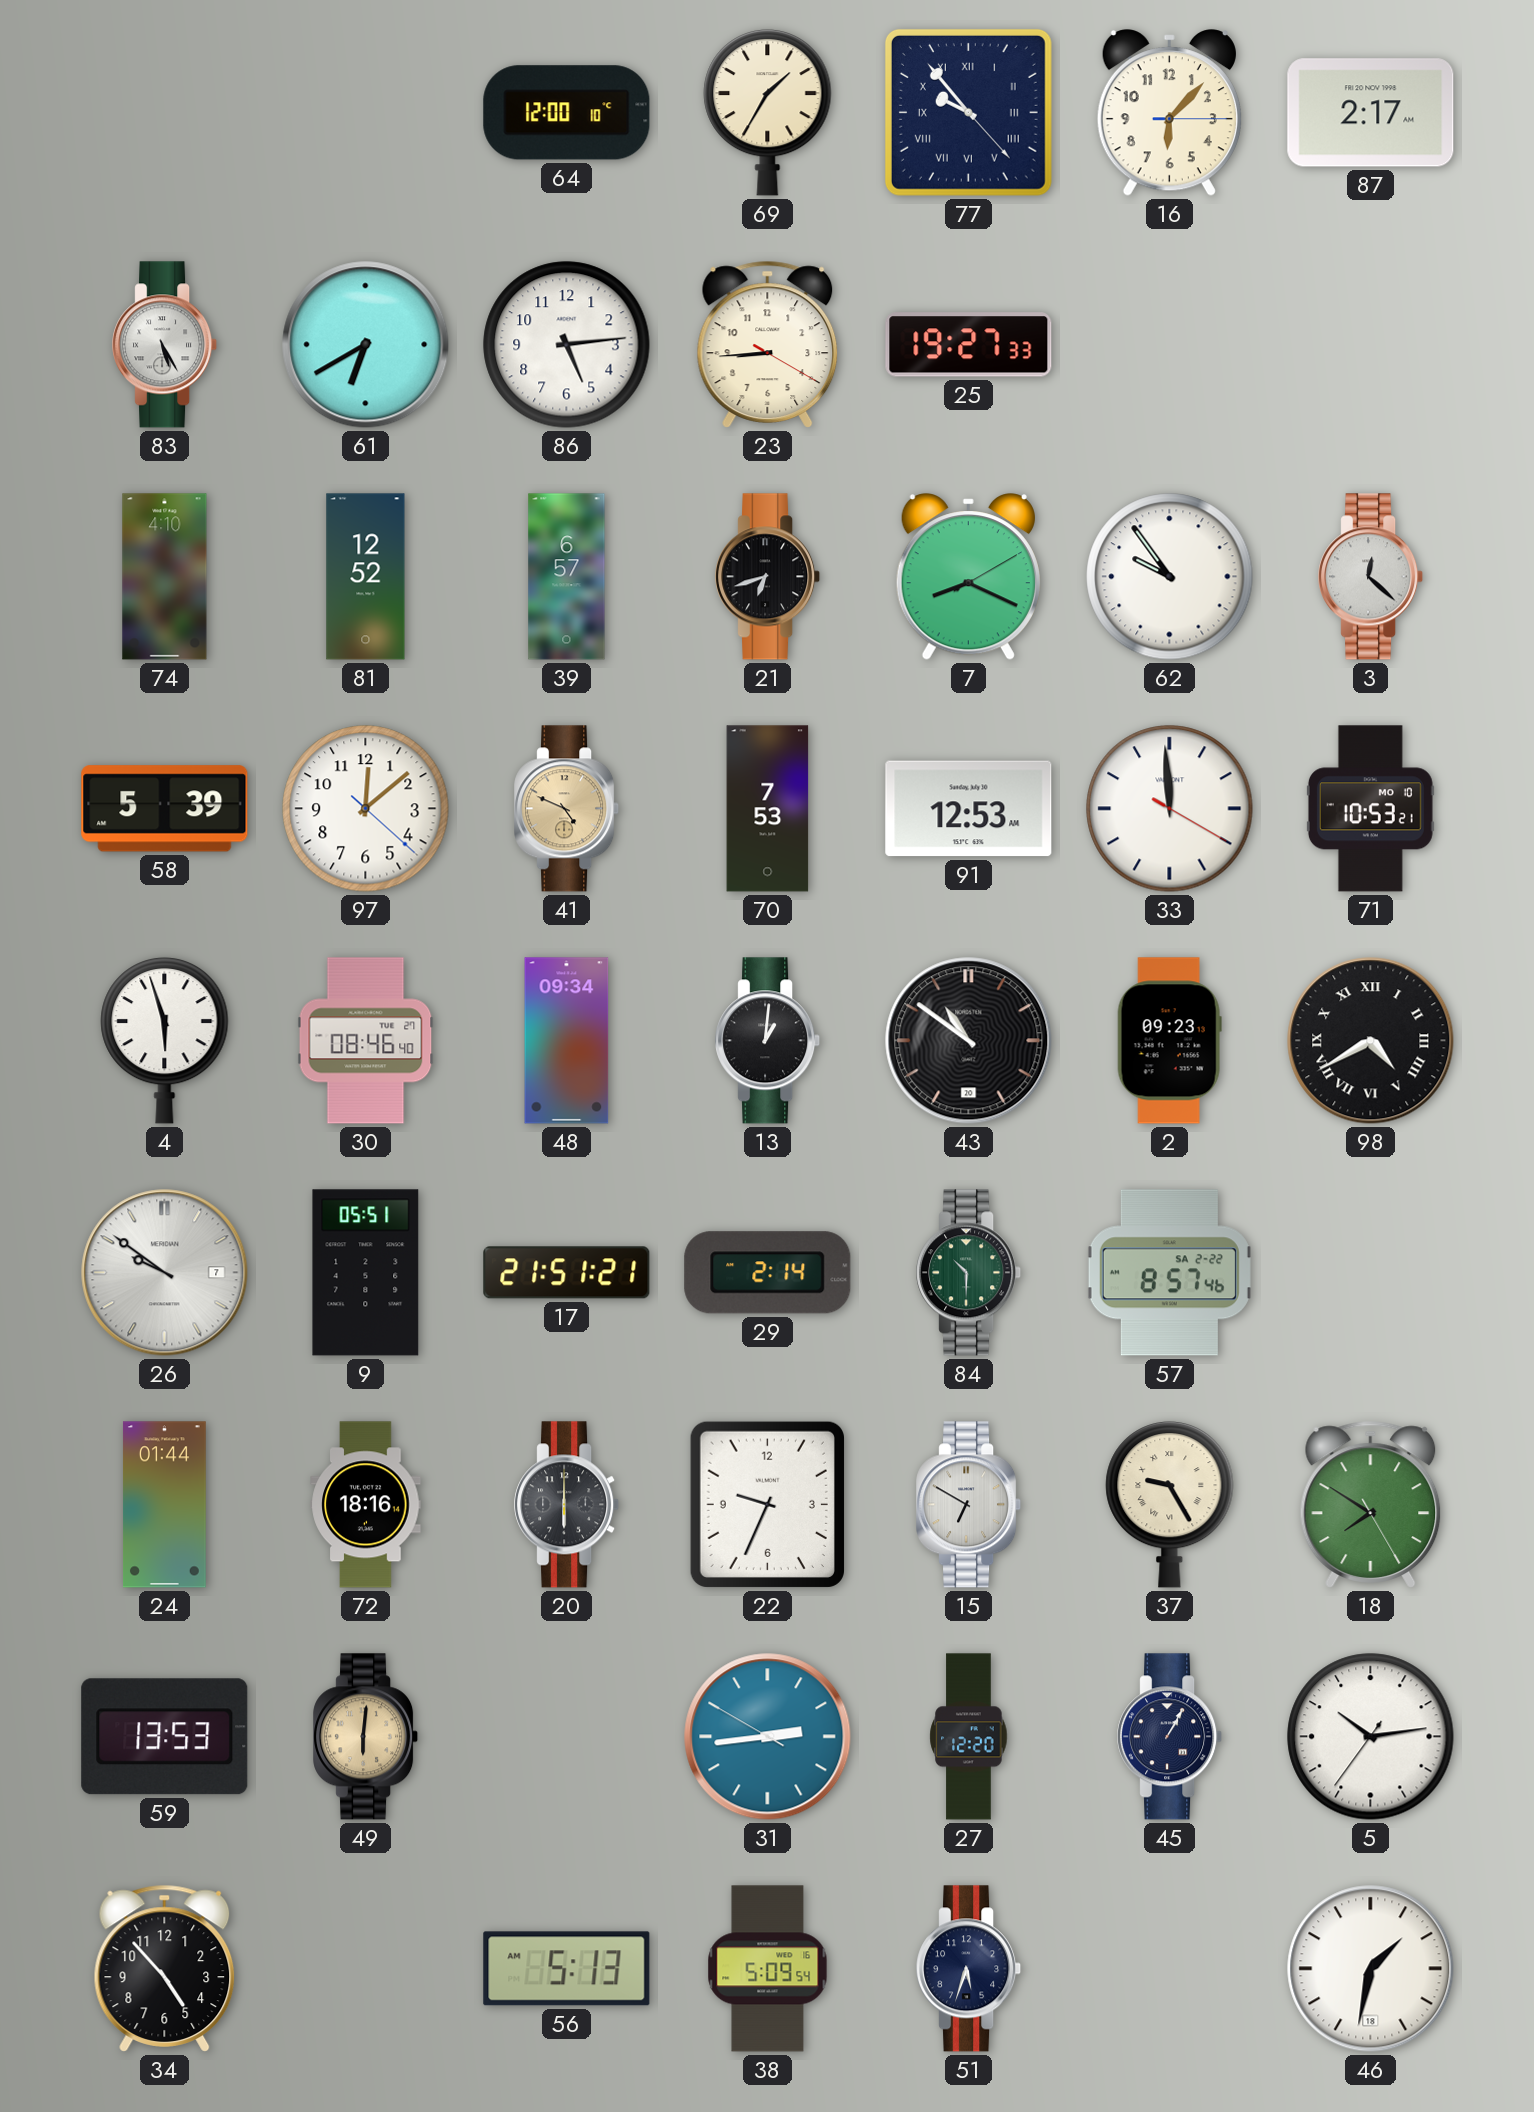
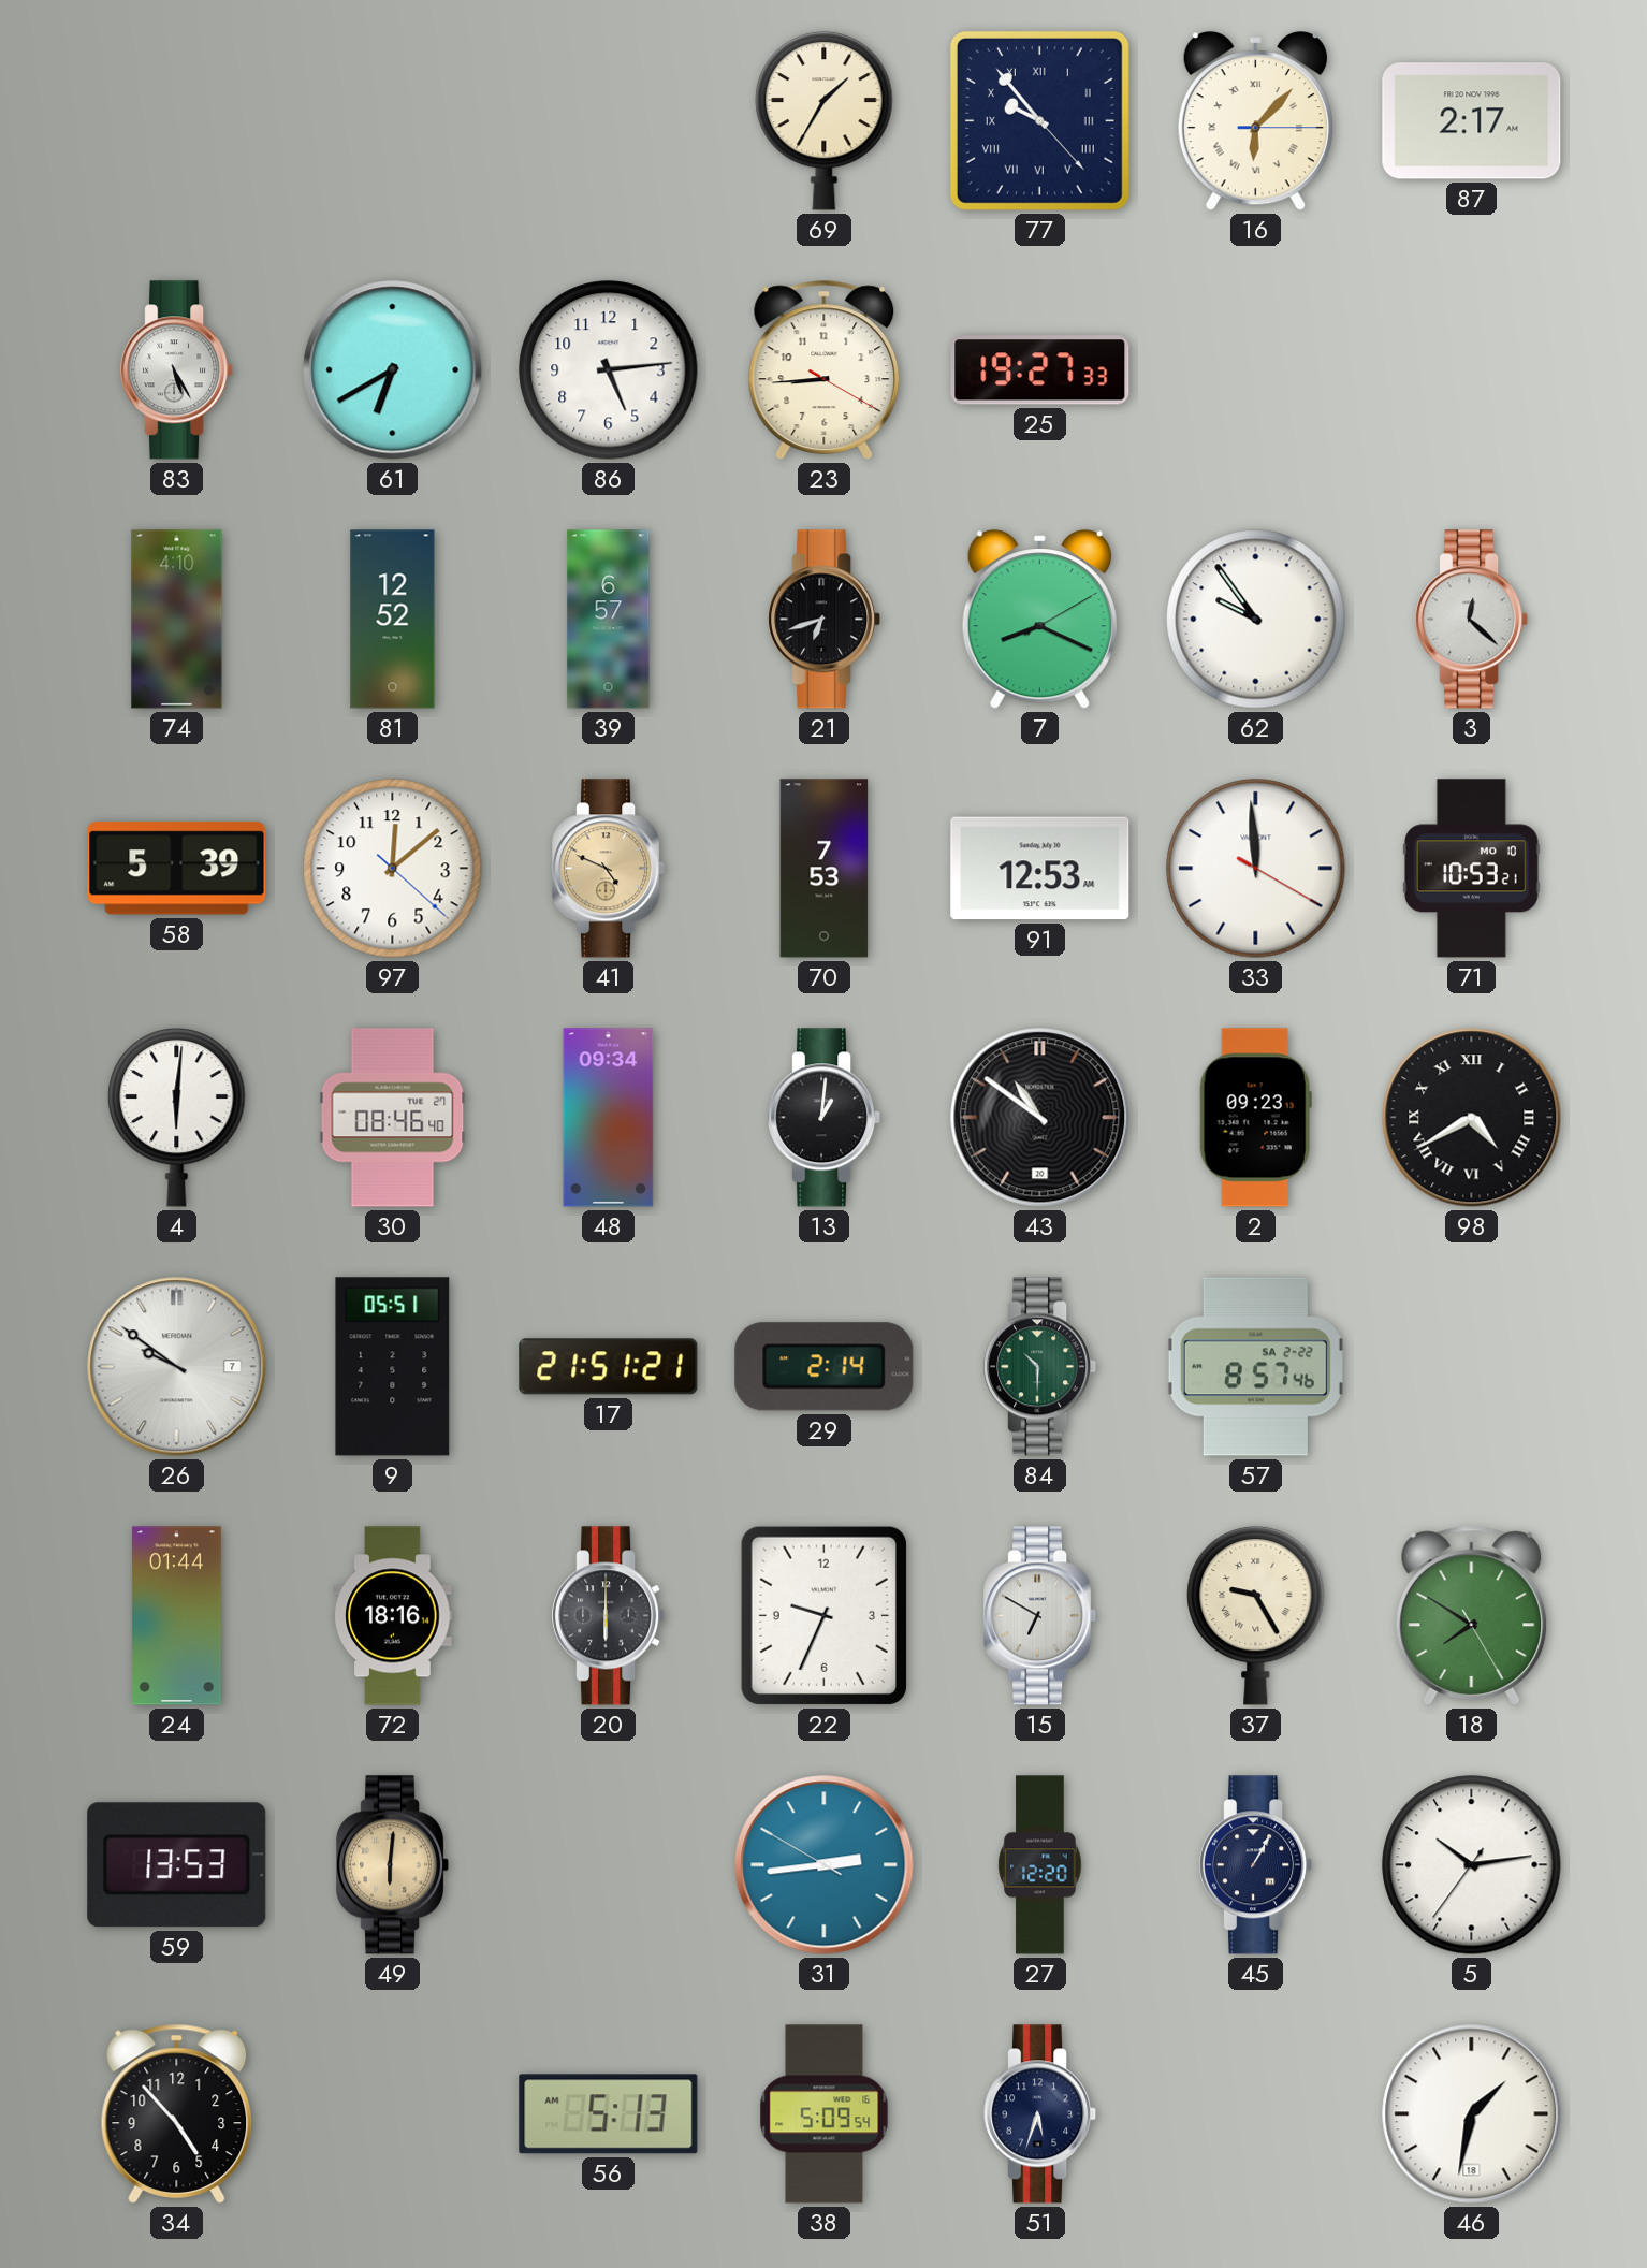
64: 12:00 -> none (567, 113)
16 numerals: Arabic -> Roman (1255, 121)
4: 5:57 -> 6:01 (177, 1117)
